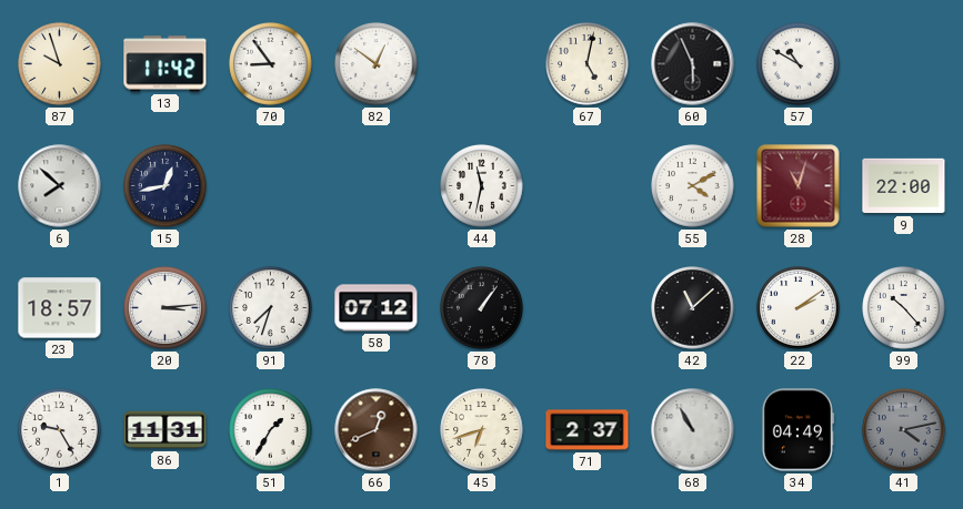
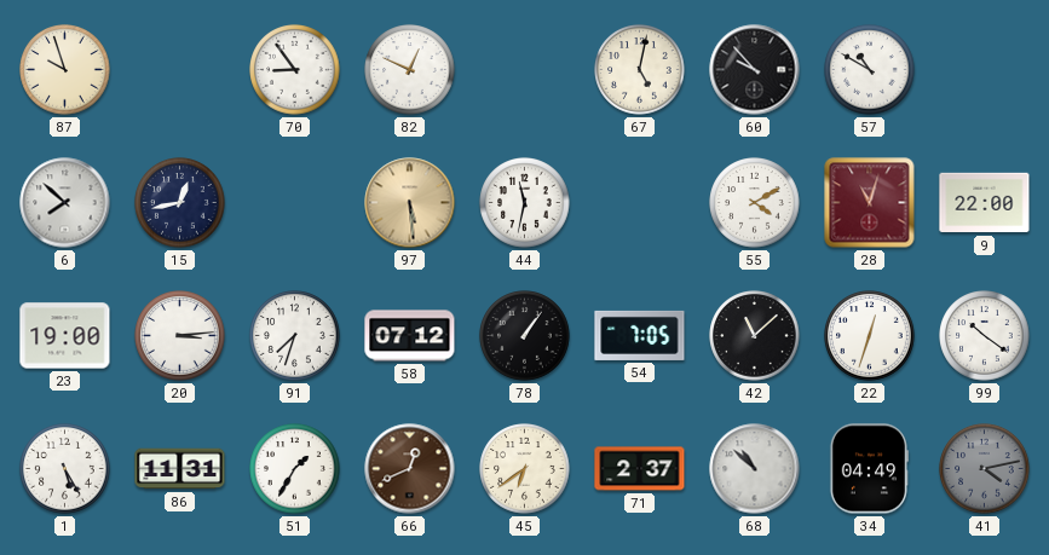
13: 11:42 -> none (165, 64)
82: 12:51 -> 12:49 (410, 70)
60: 5:56 -> 9:53 (755, 70)
97: none -> 5:29 (410, 203)
23: 18:57 -> 19:00 (65, 336)
54: none -> 7:05 (640, 335)
22: 2:09 -> 12:33 (870, 336)
99: 10:23 -> 10:21 (985, 336)
1: 9:25 -> 5:25 (65, 469)
45: 6:42 -> 6:39 (525, 469)
68: 10:55 -> 10:52 (755, 469)
